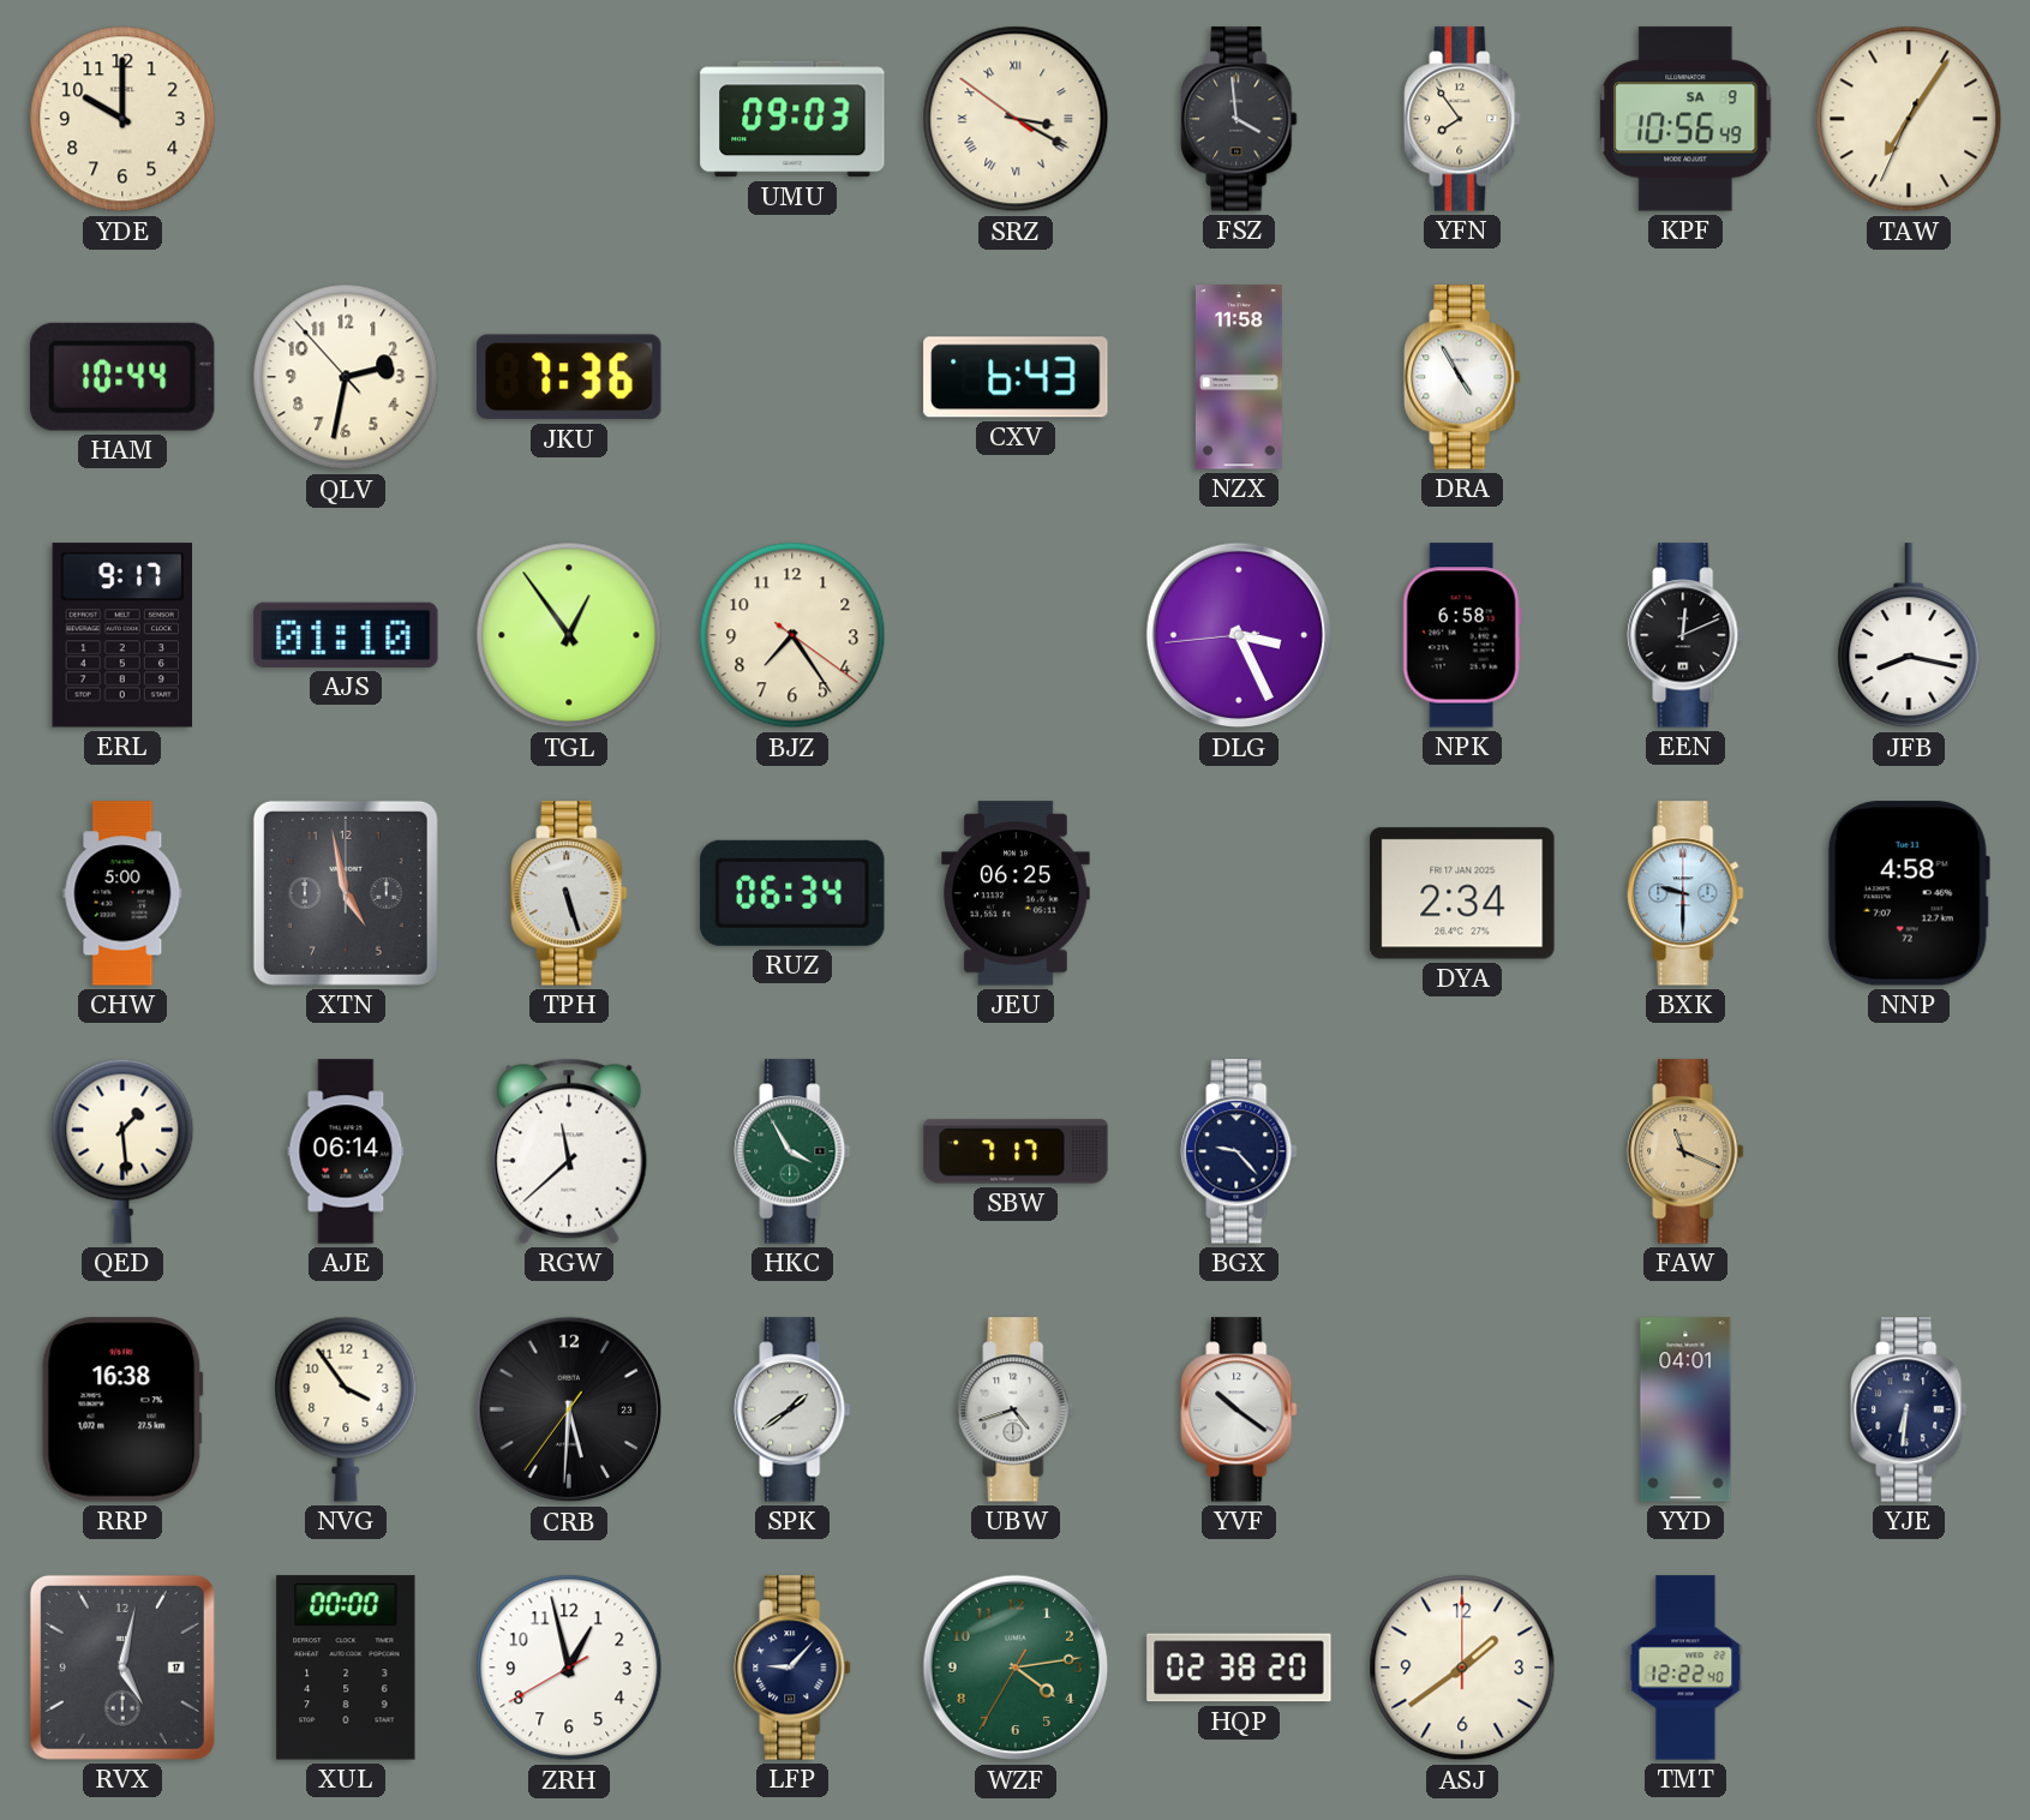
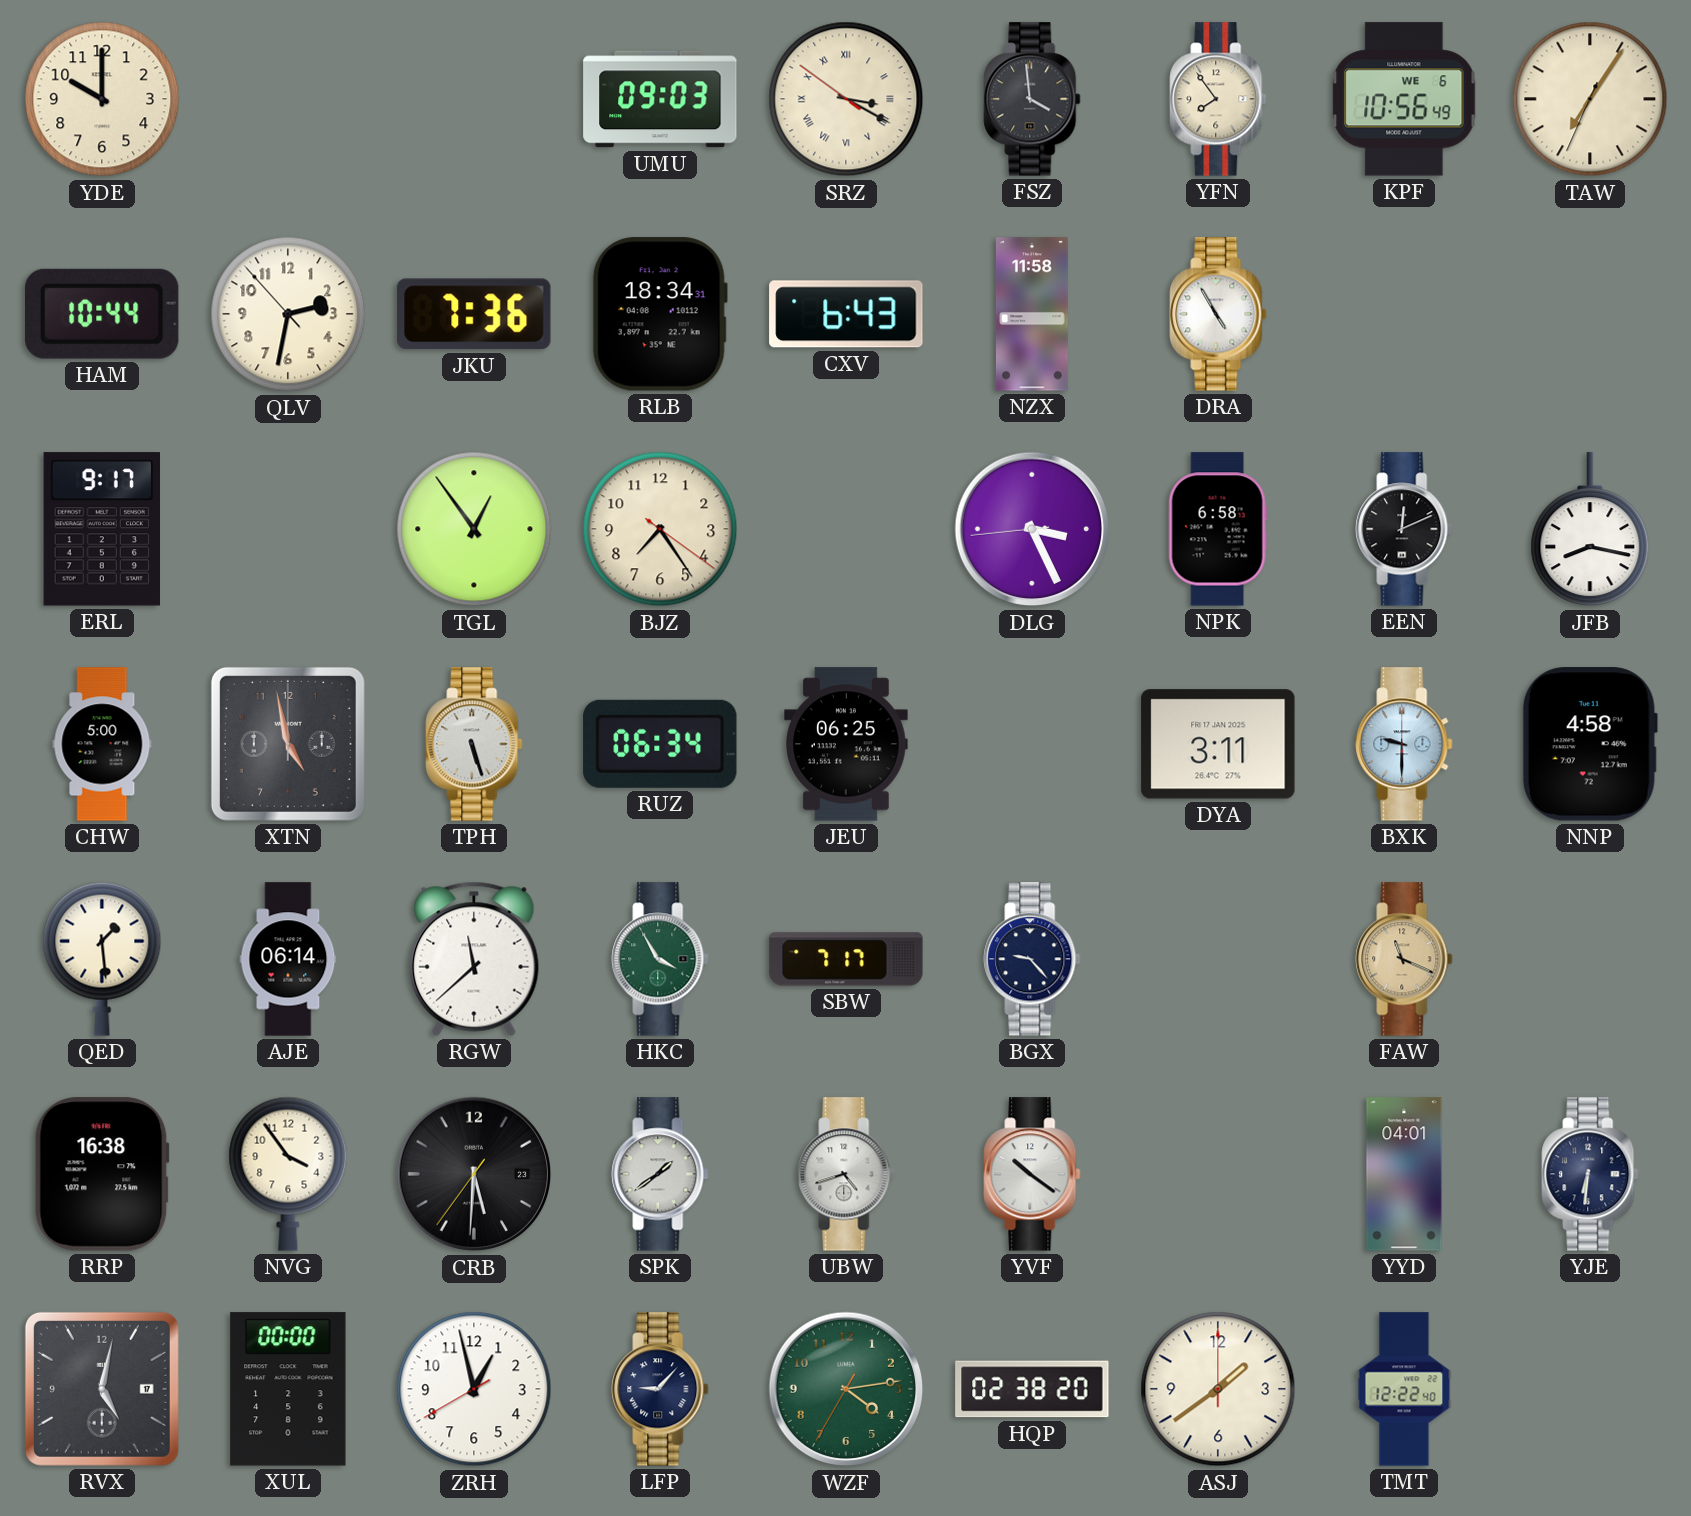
KPF date: SA 9 -> WE 6 (1404, 99)
RLB: none -> 18:34 (660, 314)
AJS: 01:10 -> none (346, 635)
DYA: 2:34 -> 3:11 (1218, 744)
